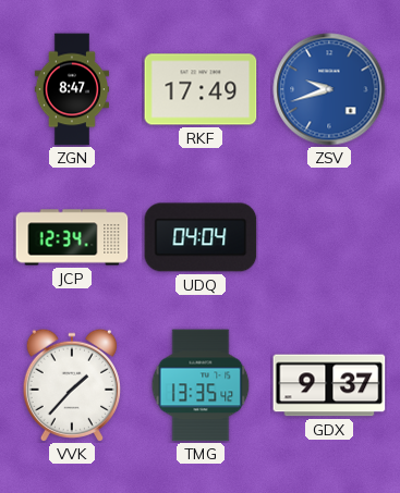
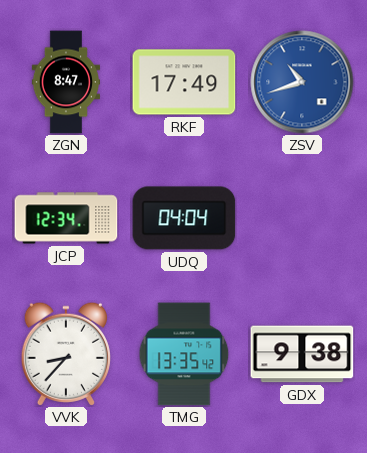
ZSV: 9:42 -> 10:42 (302, 82)
VVK: 1:37 -> 8:37 (66, 354)
GDX: 9:37 -> 9:38 (302, 354)
